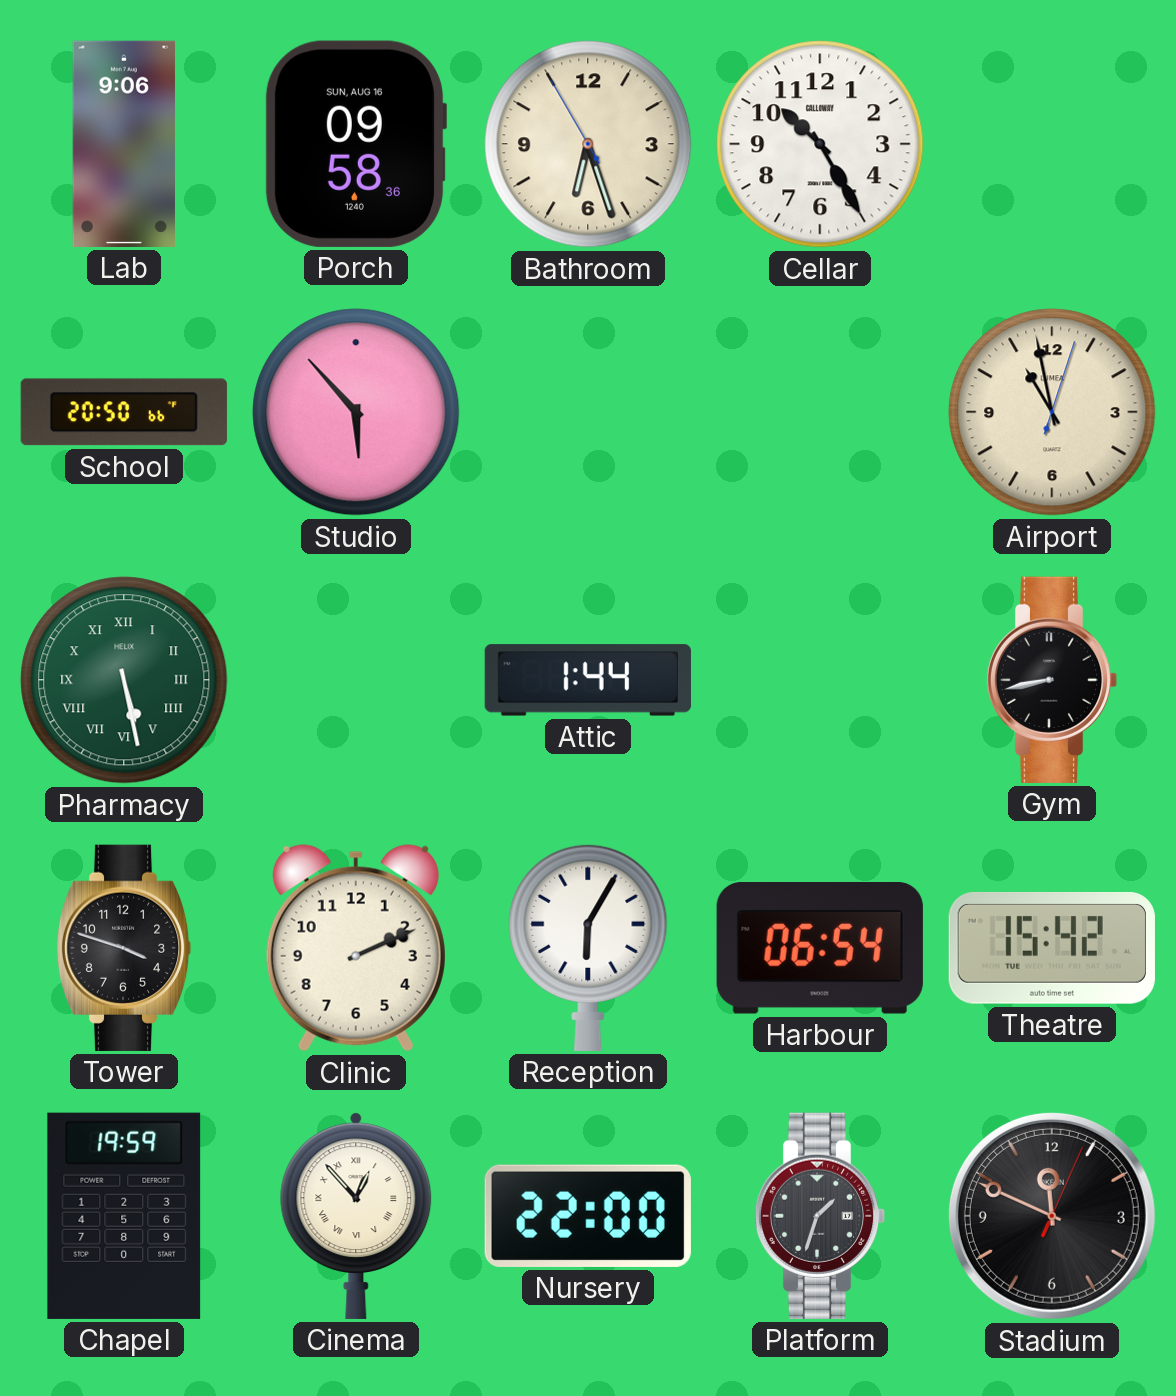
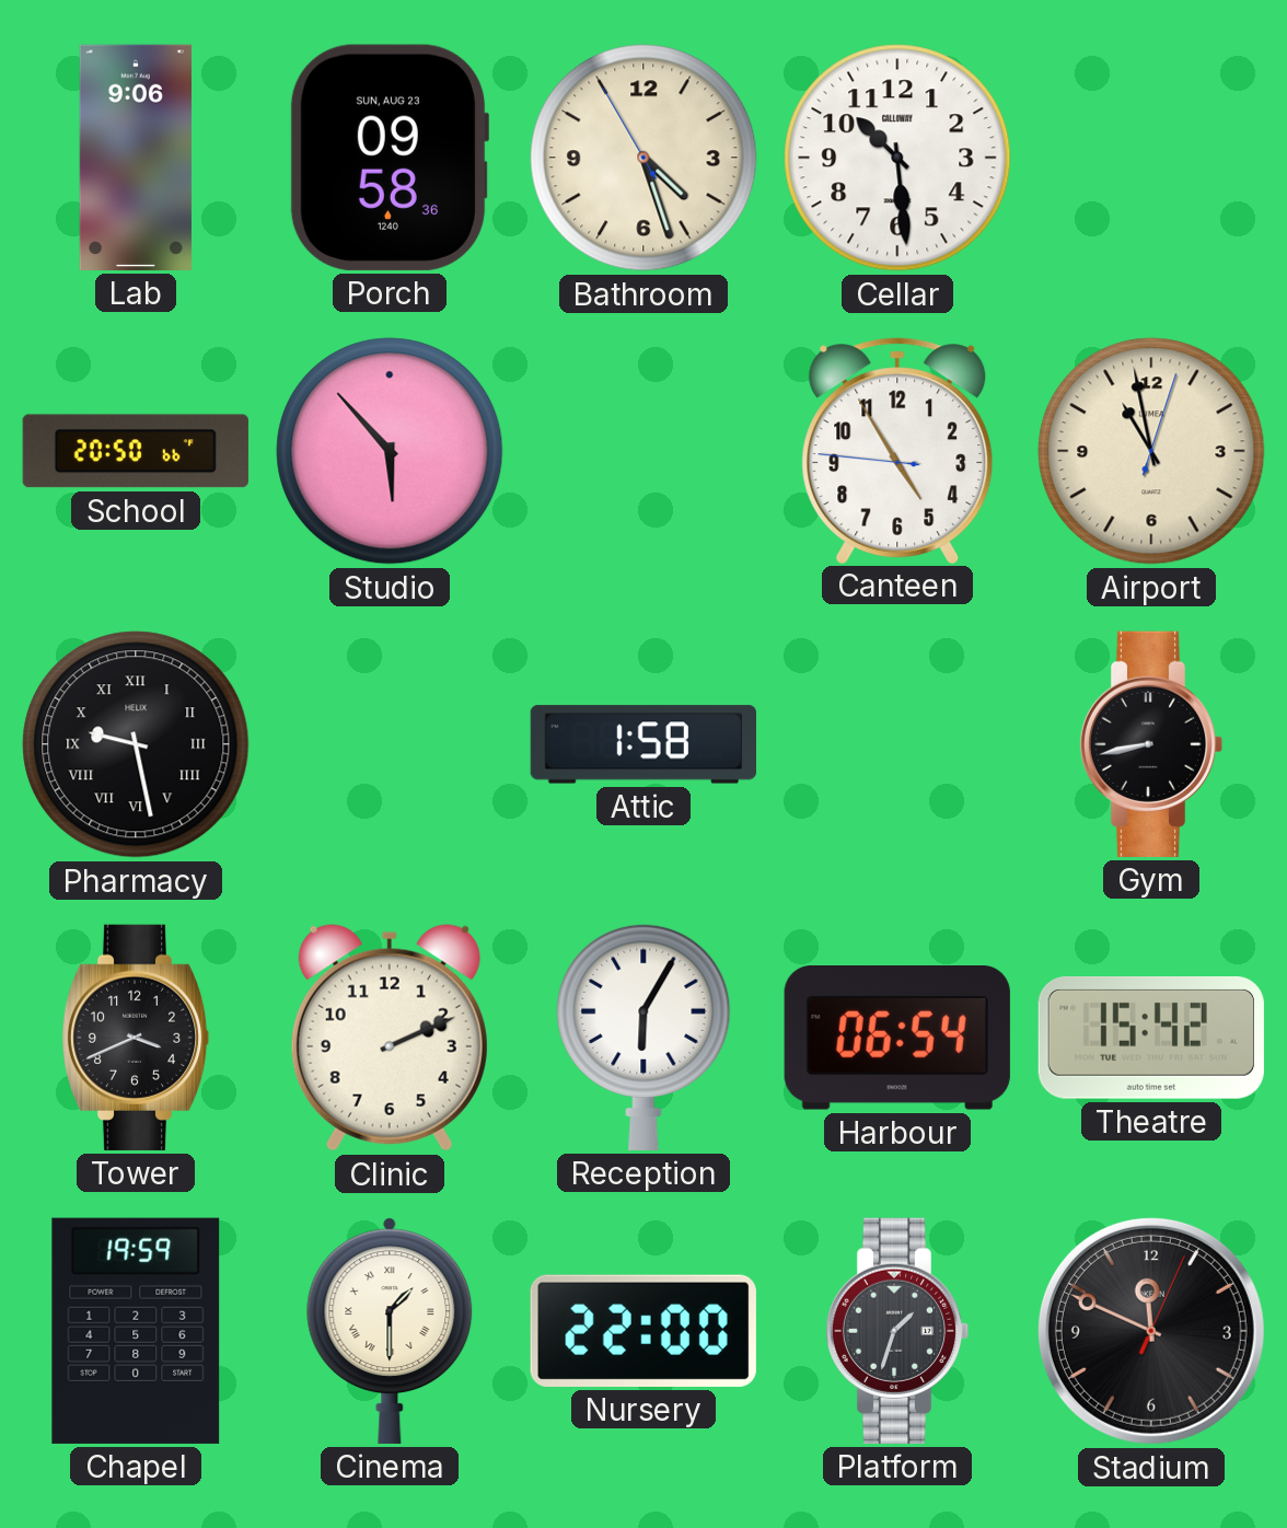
Porch date: SUN, AUG 16 -> SUN, AUG 23 (389, 158)
Bathroom: 6:26 -> 4:26 (643, 158)
Cellar: 10:25 -> 10:29 (897, 158)
Canteen: none -> 4:54 (897, 450)
Pharmacy: 5:28 -> 9:28 (136, 744)
Pharmacy dial: green -> black (136, 744)
Attic: 1:44 -> 1:58 (643, 744)
Tower: 3:48 -> 3:41 (136, 1038)
Cinema: 12:53 -> 1:30 (390, 1331)
